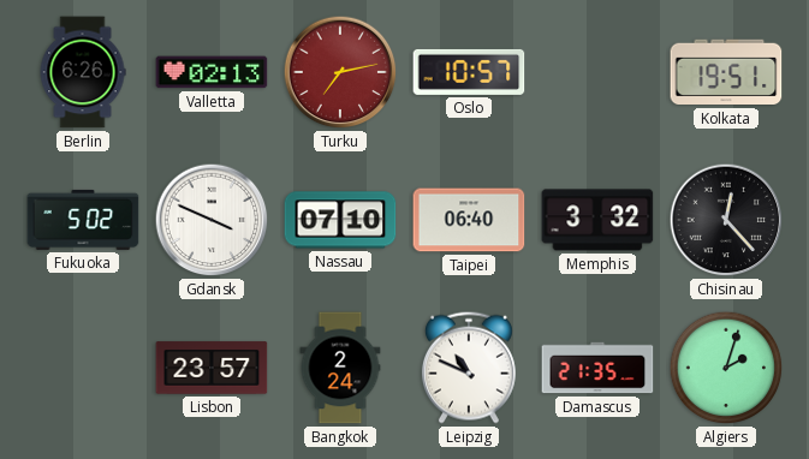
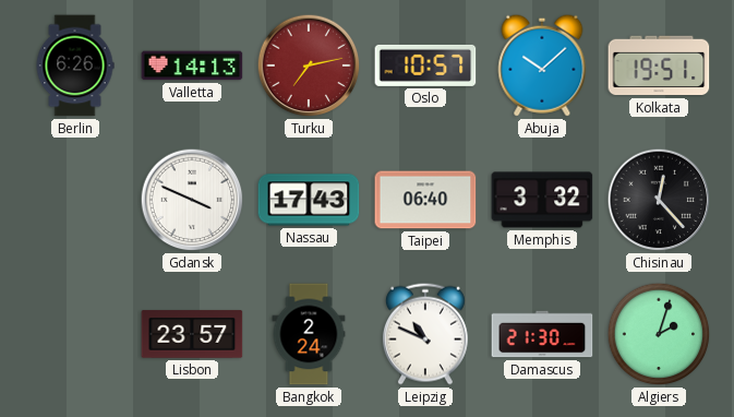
Valletta: 02:13 -> 14:13 (192, 65)
Abuja: none -> 10:08 (542, 65)
Fukuoka: 5:02 -> none (83, 220)
Nassau: 07:10 -> 17:43 (309, 200)
Damascus: 21:35 -> 21:30 (542, 334)
